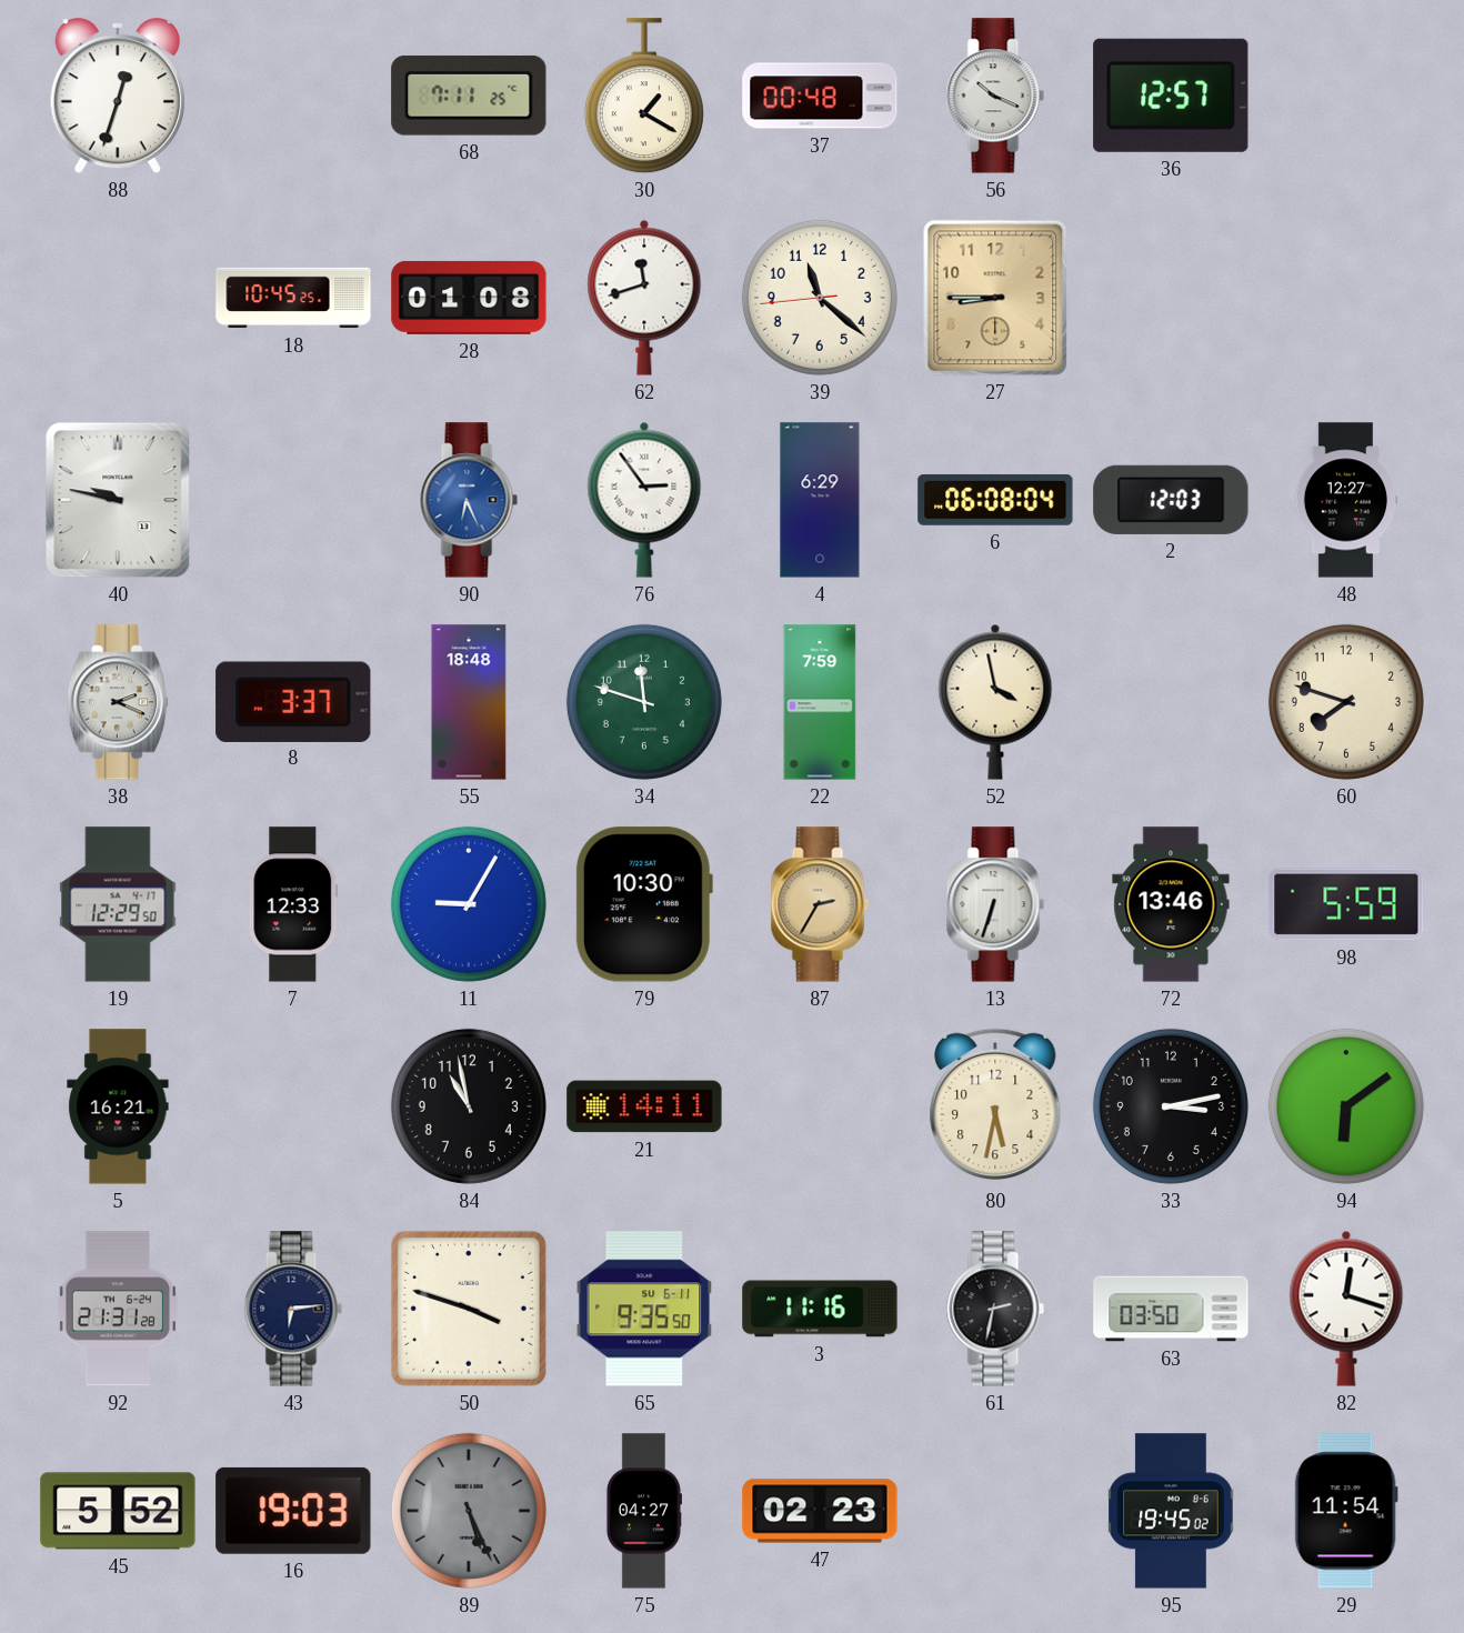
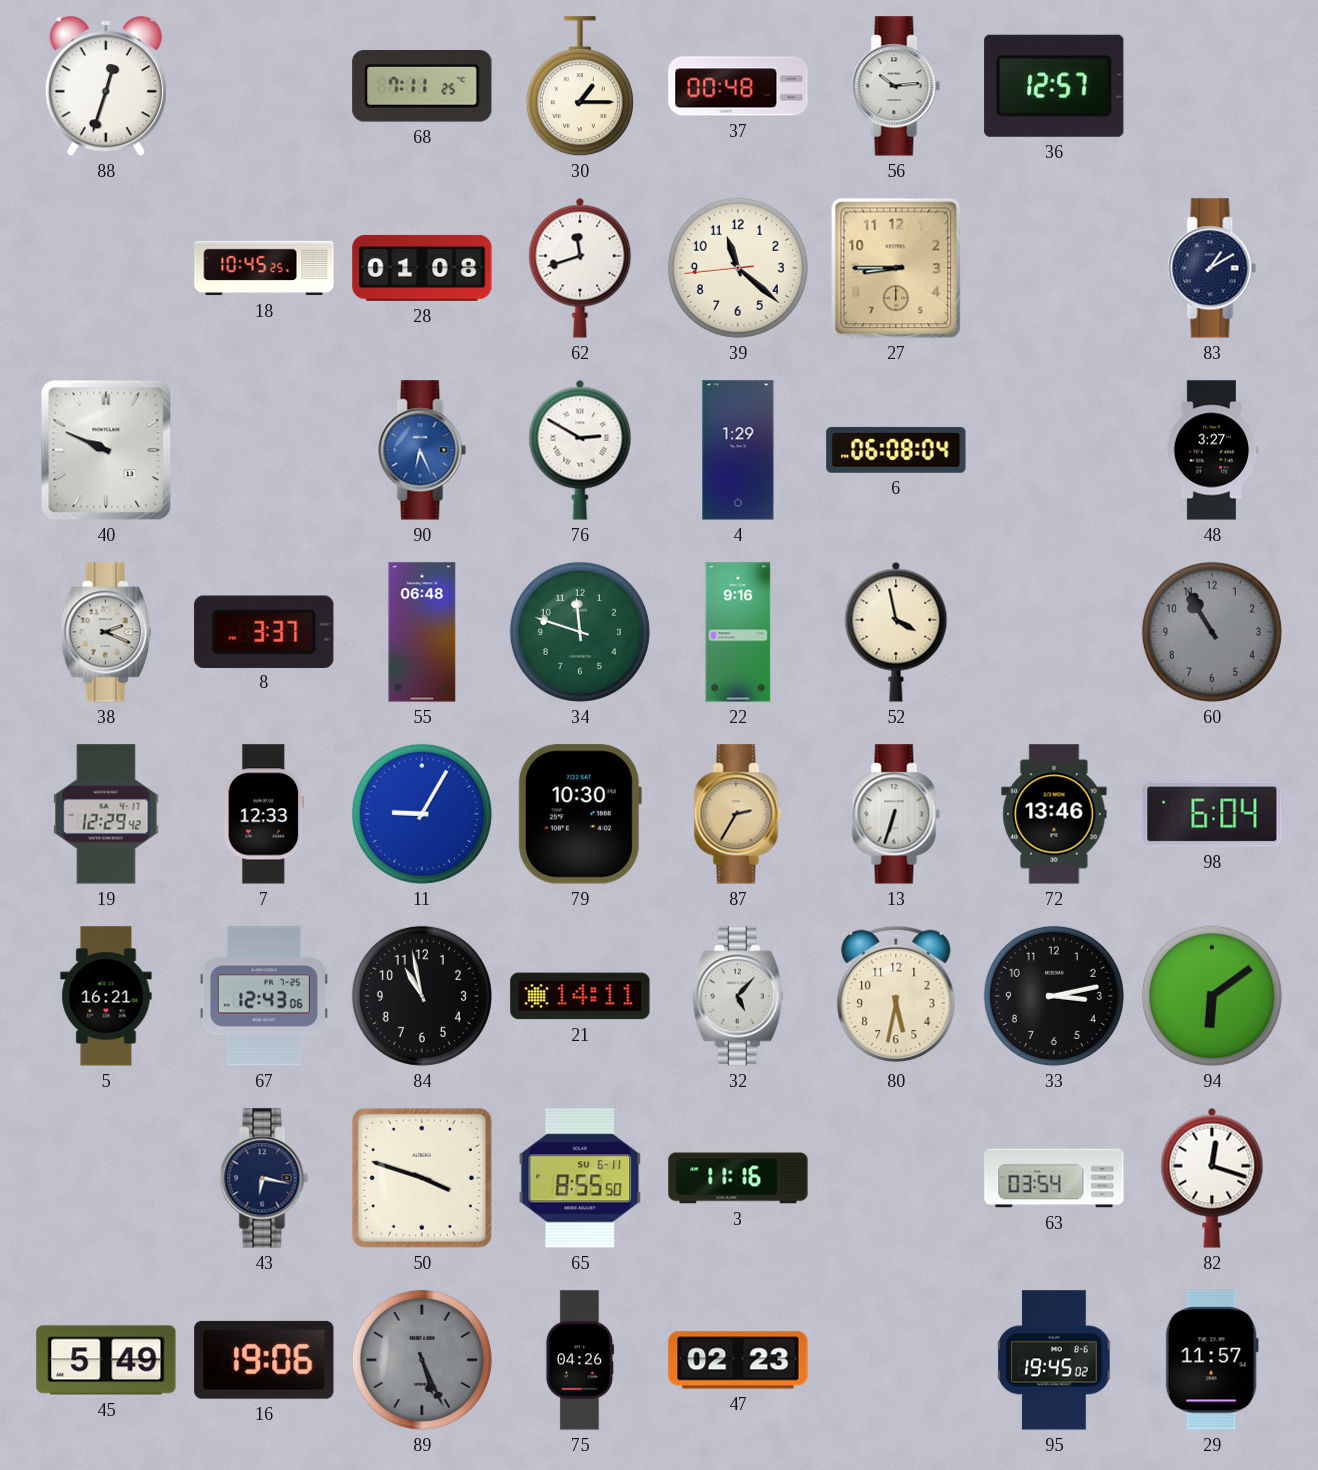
30: 1:20 -> 1:15 (580, 87)
56: 10:19 -> 10:14 (896, 86)
83: none -> 1:10 (1212, 268)
40: 9:47 -> 9:49 (106, 450)
76: 2:54 -> 2:50 (580, 450)
4: 6:29 -> 1:29 (738, 450)
2: 12:03 -> none (1171, 500)
48: 12:27 -> 3:27 (1212, 450)
55: 18:48 -> 06:48 (422, 632)
22: 7:59 -> 9:16 (738, 632)
60: 7:48 -> 10:55 (1212, 632)
60 dial: cream -> grey (1212, 632)
19: 12:29:50 -> 12:29:42 (106, 814)
98: 5:59 -> 6:04 (1212, 814)
67: none -> 12:43 (264, 996)
32: none -> 5:07 (738, 996)
92: 21:31 -> none (117, 1309)
43: 6:14 -> 6:17 (264, 1178)
65: 9:35 -> 8:55 (580, 1178)
61: 2:32 -> none (995, 1309)
63: 03:50 -> 03:54 (1054, 1178)
45: 5:52 -> 5:49 (106, 1360)
16: 19:03 -> 19:06 (264, 1360)
75: 04:27 -> 04:26 (579, 1360)
29: 11:54 -> 11:57 (1212, 1360)
